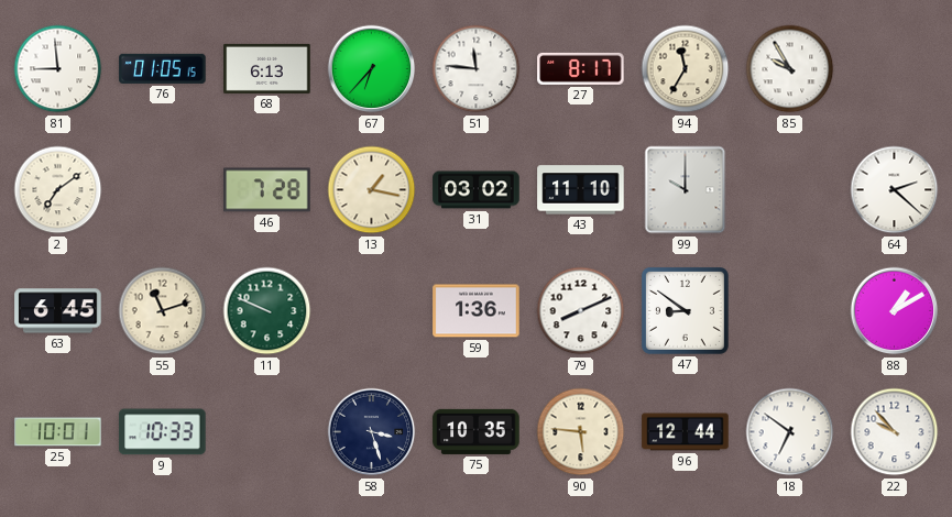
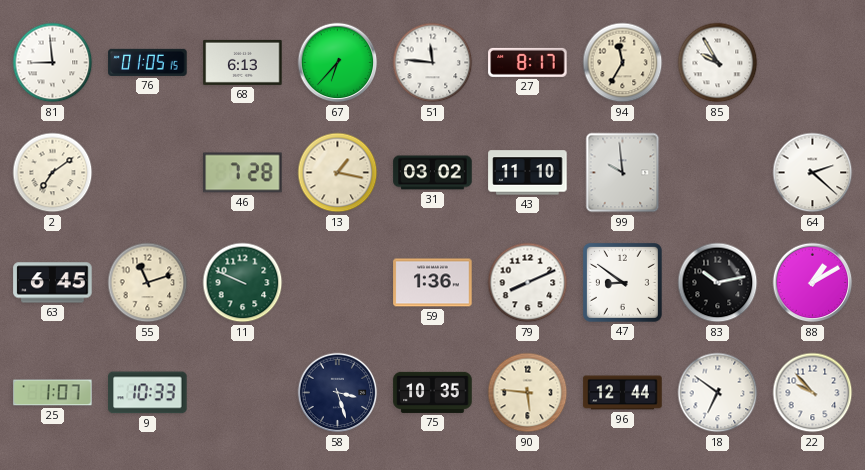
99: 10:00 -> 9:59 (623, 173)
83: none -> 10:13 (718, 283)
25: 10:01 -> 1:07 (53, 393)
